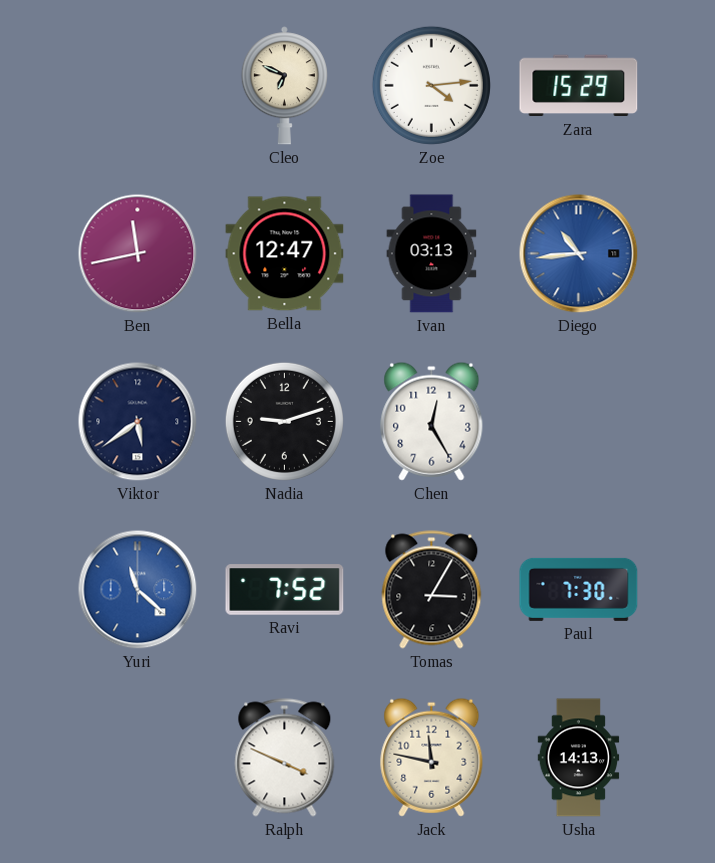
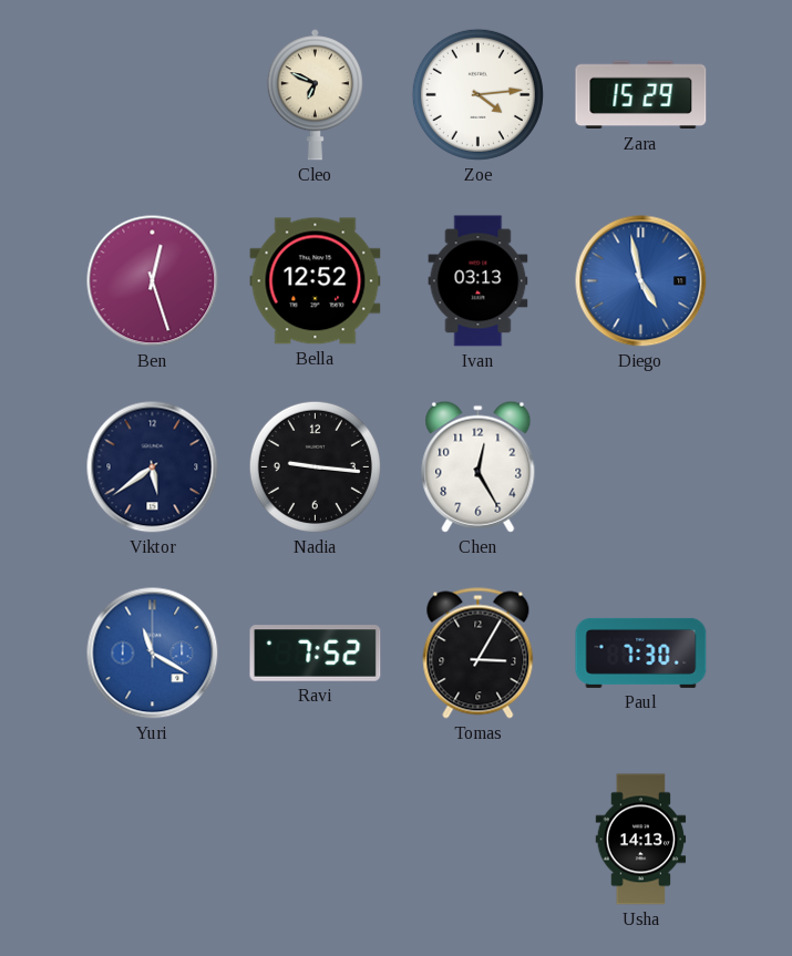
Ben: 11:43 -> 12:27 (153, 281)
Bella: 12:47 -> 12:52 (316, 281)
Diego: 10:44 -> 4:58 (641, 281)
Nadia: 9:12 -> 9:16 (315, 466)
Yuri: 11:22 -> 11:20 (153, 654)
Ralph: 3:49 -> none (285, 758)
Jack: 11:47 -> none (432, 757)
